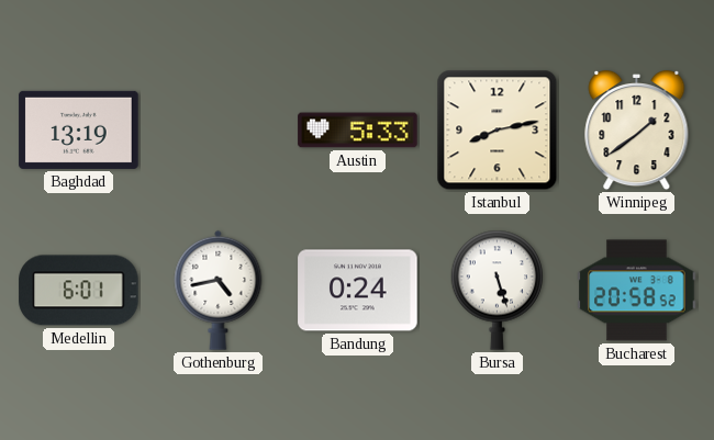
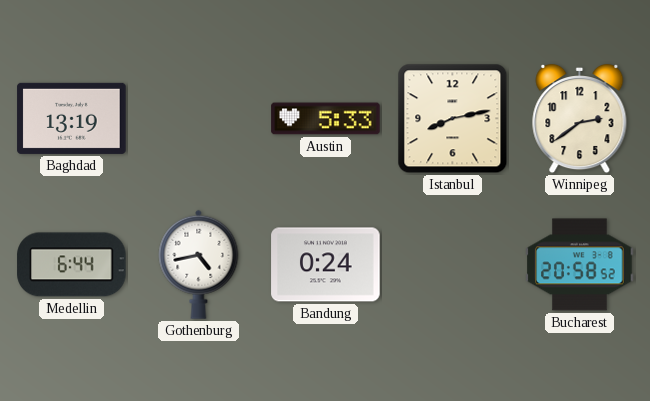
Winnipeg: 1:39 -> 2:39 (580, 119)
Medellin: 6:01 -> 6:44 (72, 265)
Bursa: 5:27 -> none (498, 290)
